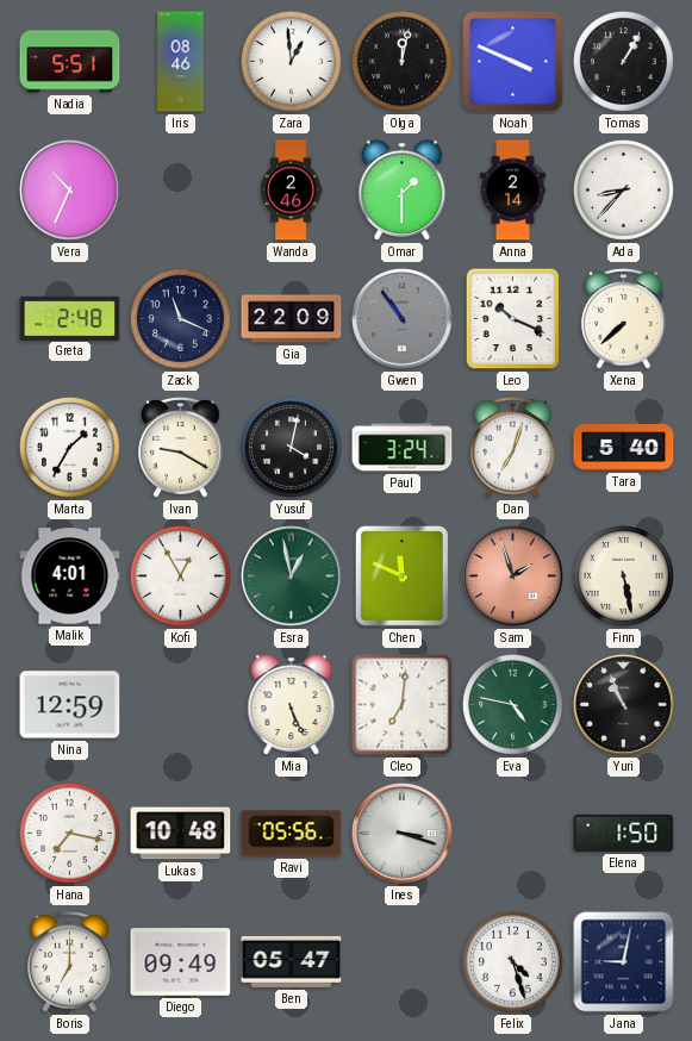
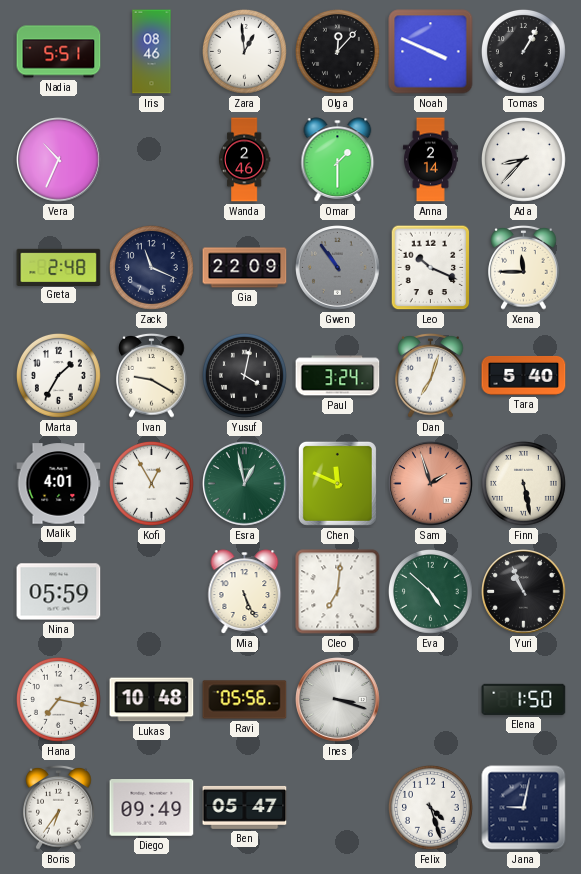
Olga: 12:02 -> 12:07 (337, 51)
Xena: 7:38 -> 11:45 (524, 268)
Nina: 12:59 -> 05:59 (59, 592)
Eva: 4:47 -> 4:52 (430, 591)
Boris: 7:00 -> 6:36 (59, 808)
